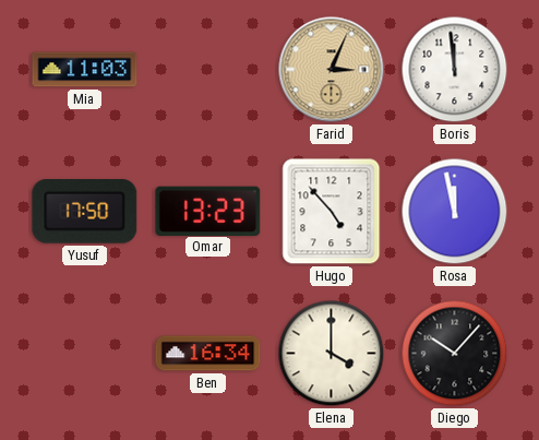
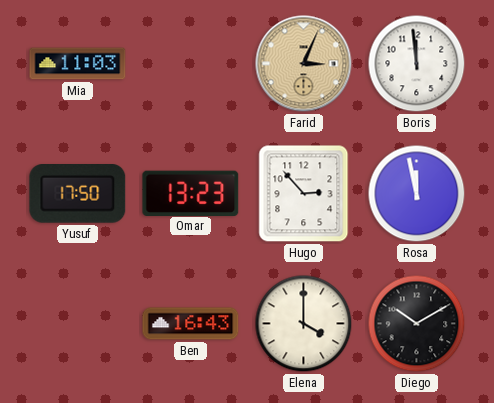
Hugo: 4:53 -> 2:53 (304, 194)
Ben: 16:34 -> 16:43 (191, 324)
Diego: 10:07 -> 10:10 (417, 324)
